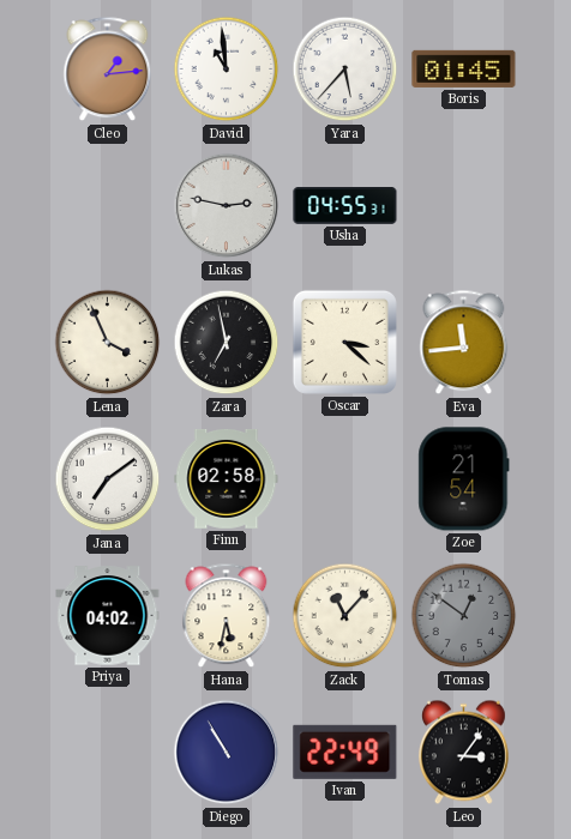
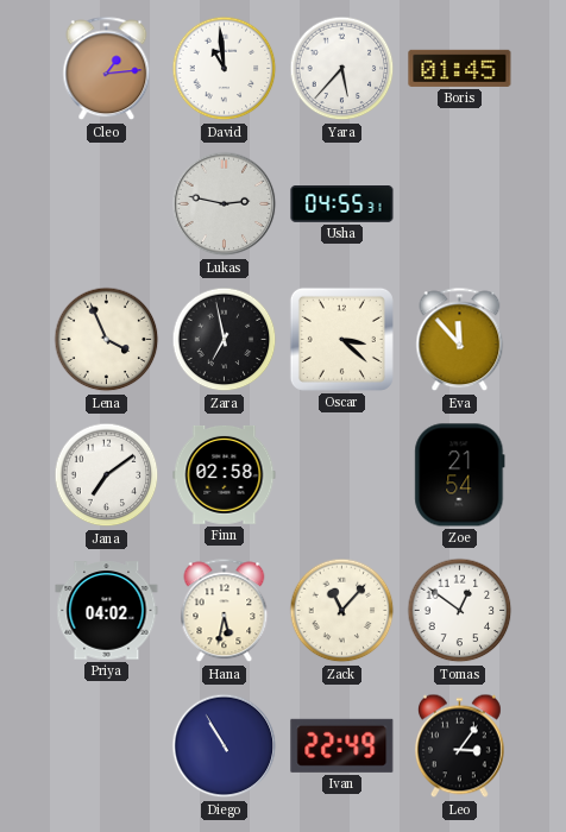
Eva: 11:44 -> 11:53 (460, 340)
Tomas dial: grey -> white (460, 611)
